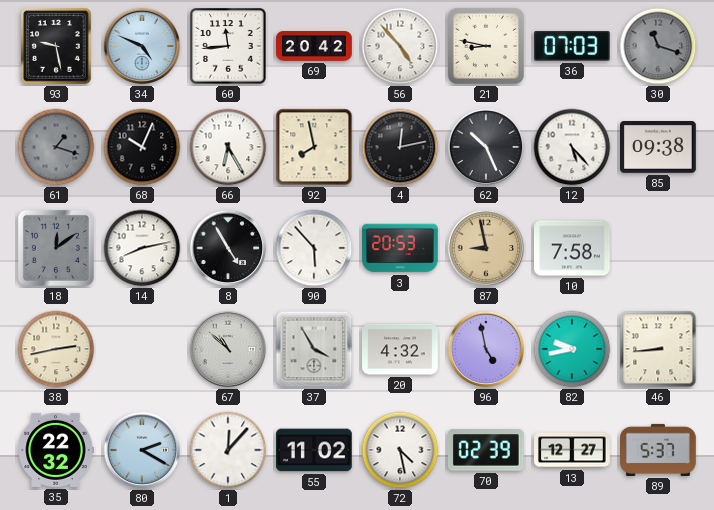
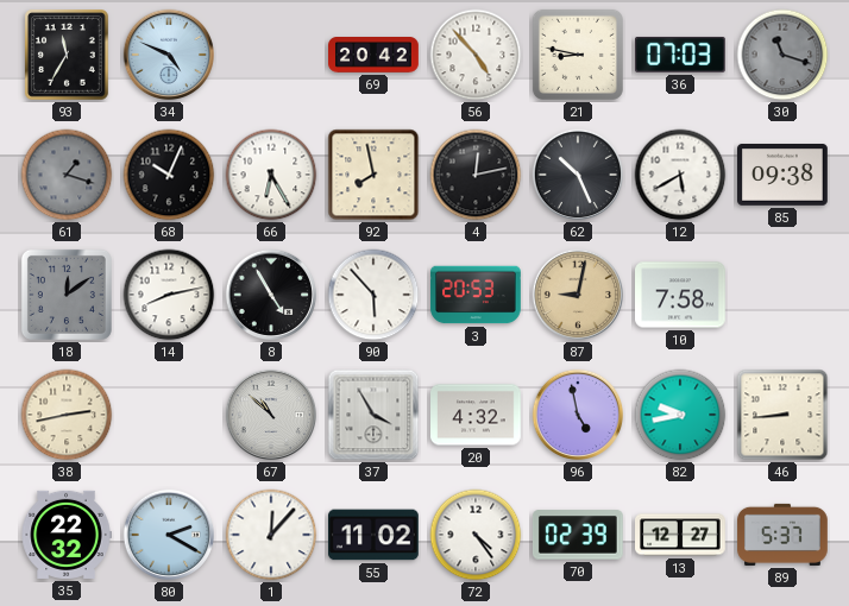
93: 9:28 -> 11:35 (68, 55)
60: 11:44 -> none (228, 46)
12: 5:23 -> 5:40 (680, 175)
87: 8:58 -> 9:02 (578, 295)
72: 4:28 -> 4:24 (476, 535)
